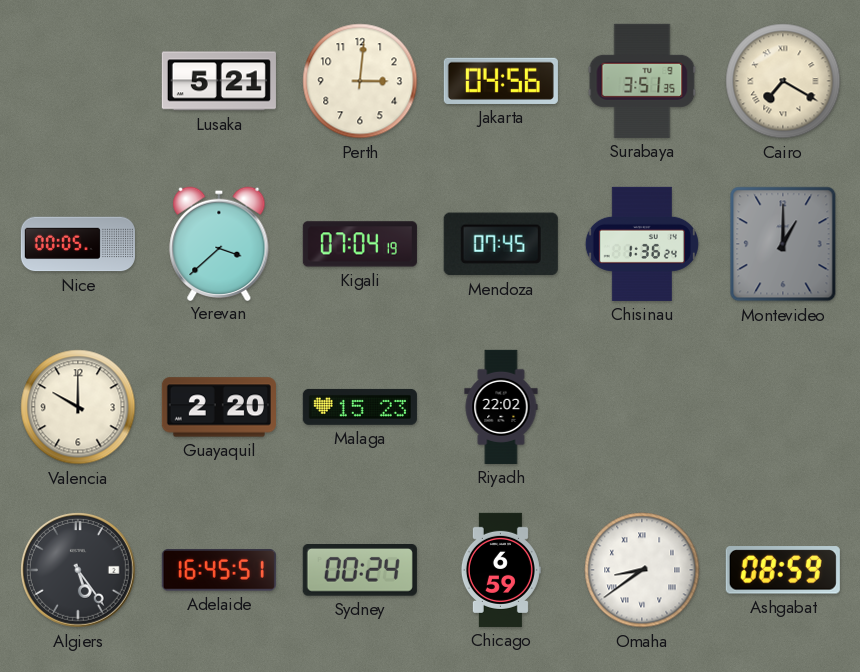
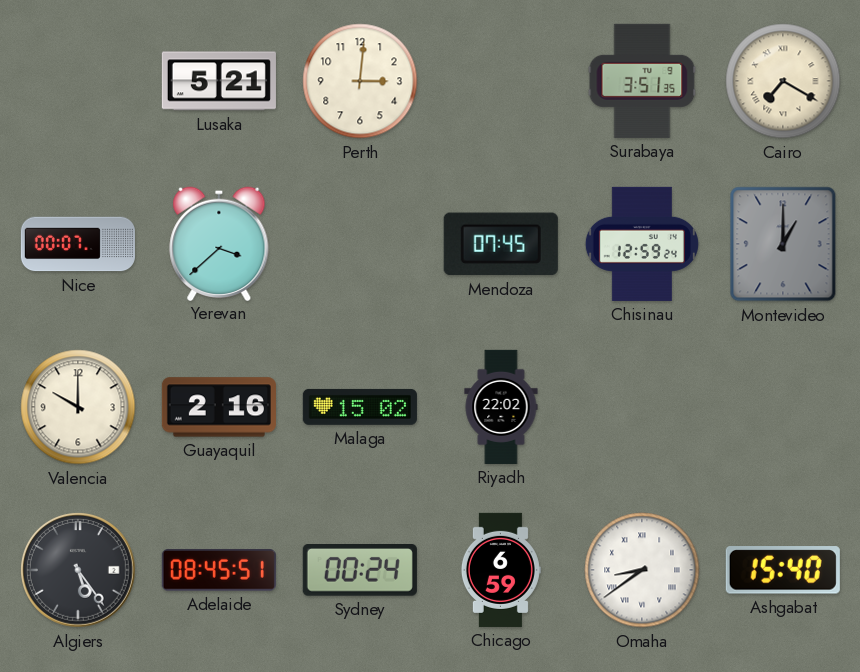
Jakarta: 04:56 -> none (501, 81)
Nice: 00:05 -> 00:07 (78, 244)
Kigali: 07:04 -> none (360, 244)
Chisinau: 1:36 -> 12:59 (642, 244)
Guayaquil: 2:20 -> 2:16 (219, 407)
Malaga: 15:23 -> 15:02 (360, 407)
Adelaide: 16:45 -> 08:45 (219, 570)
Ashgabat: 08:59 -> 15:40 (783, 570)
